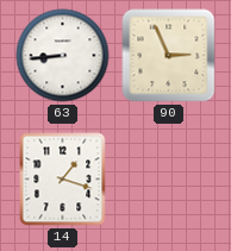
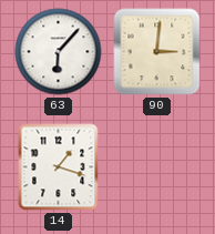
63: 8:44 -> 6:07 (59, 52)
90: 2:56 -> 3:01 (157, 52)
